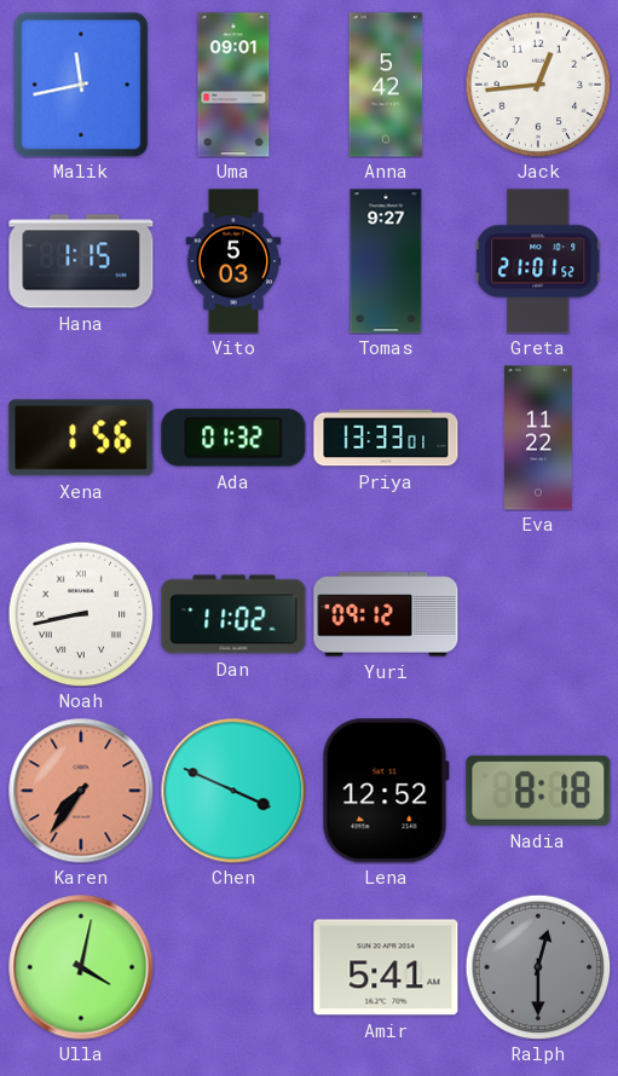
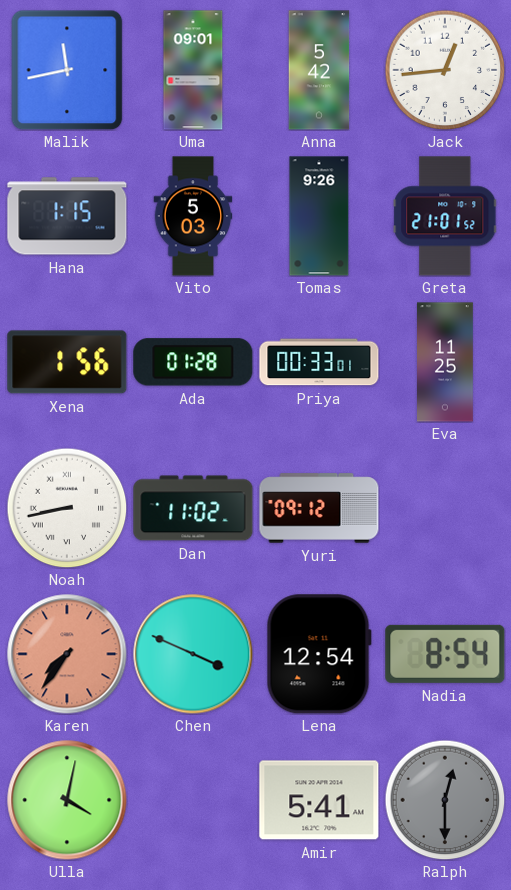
Tomas: 9:27 -> 9:26 (319, 216)
Ada: 01:32 -> 01:28 (193, 362)
Priya: 13:33 -> 00:33 (319, 362)
Eva: 11:22 -> 11:25 (446, 362)
Lena: 12:52 -> 12:54 (319, 654)
Nadia: 8:18 -> 8:54 (445, 654)
